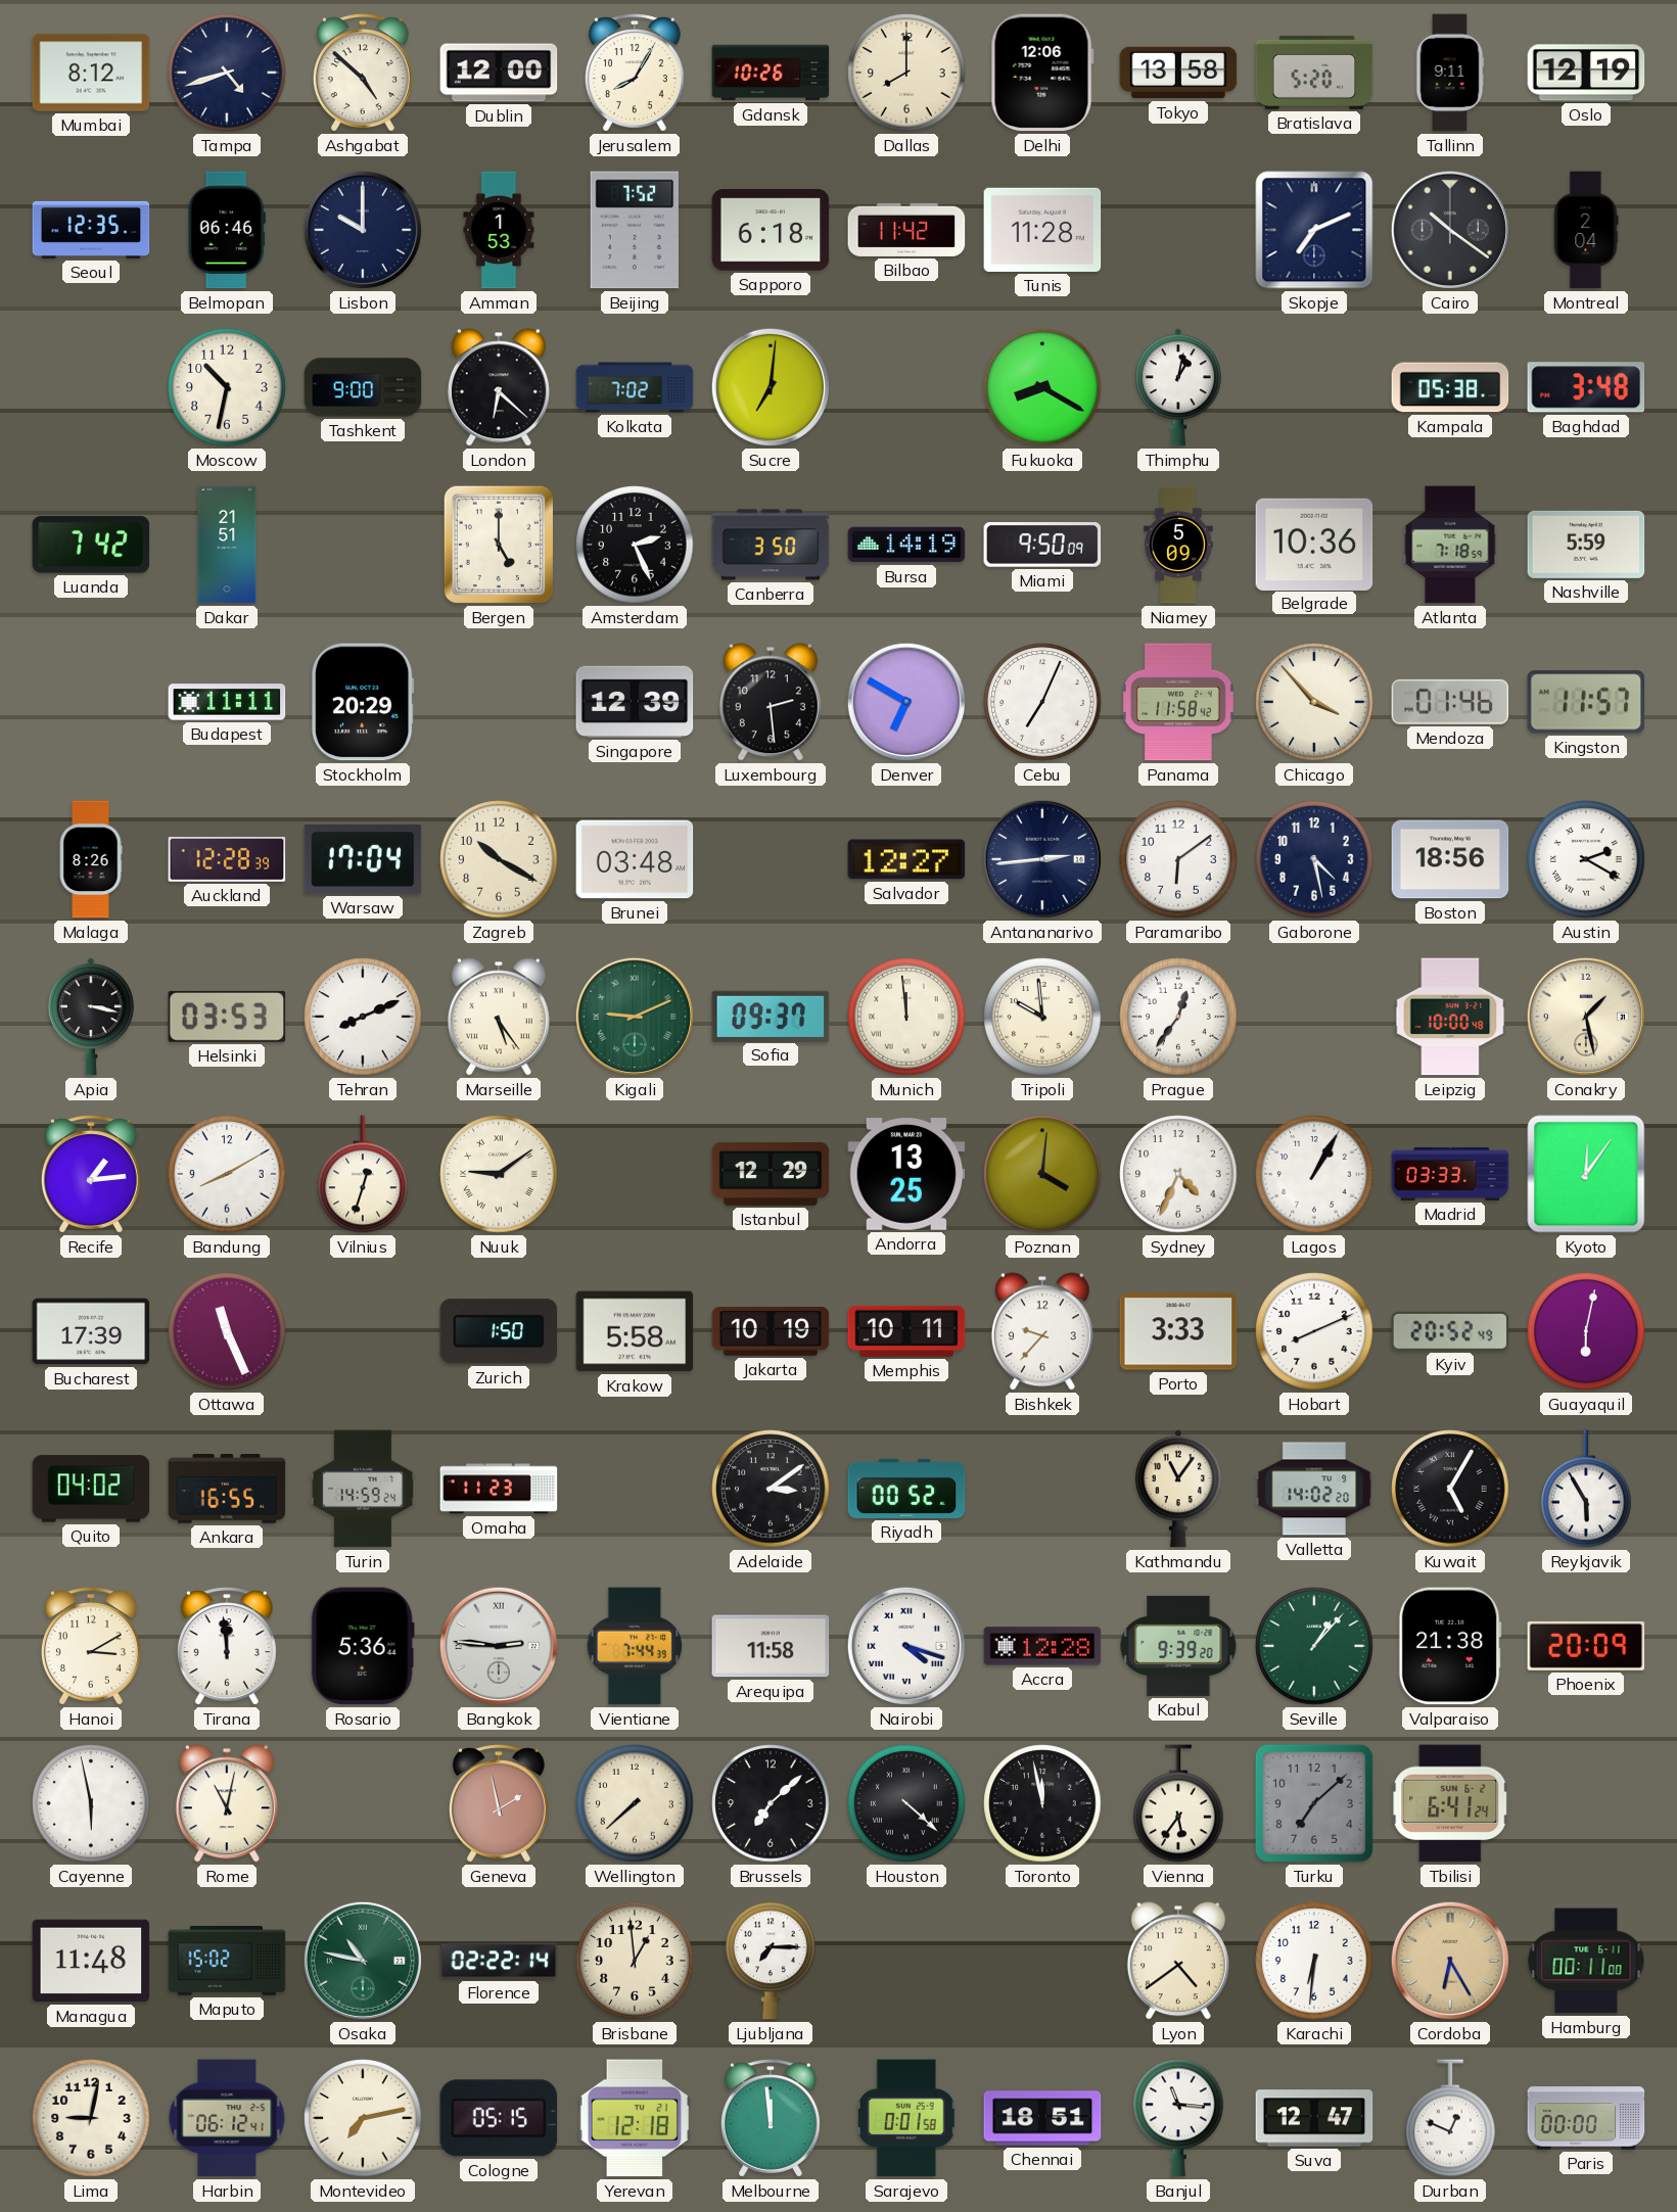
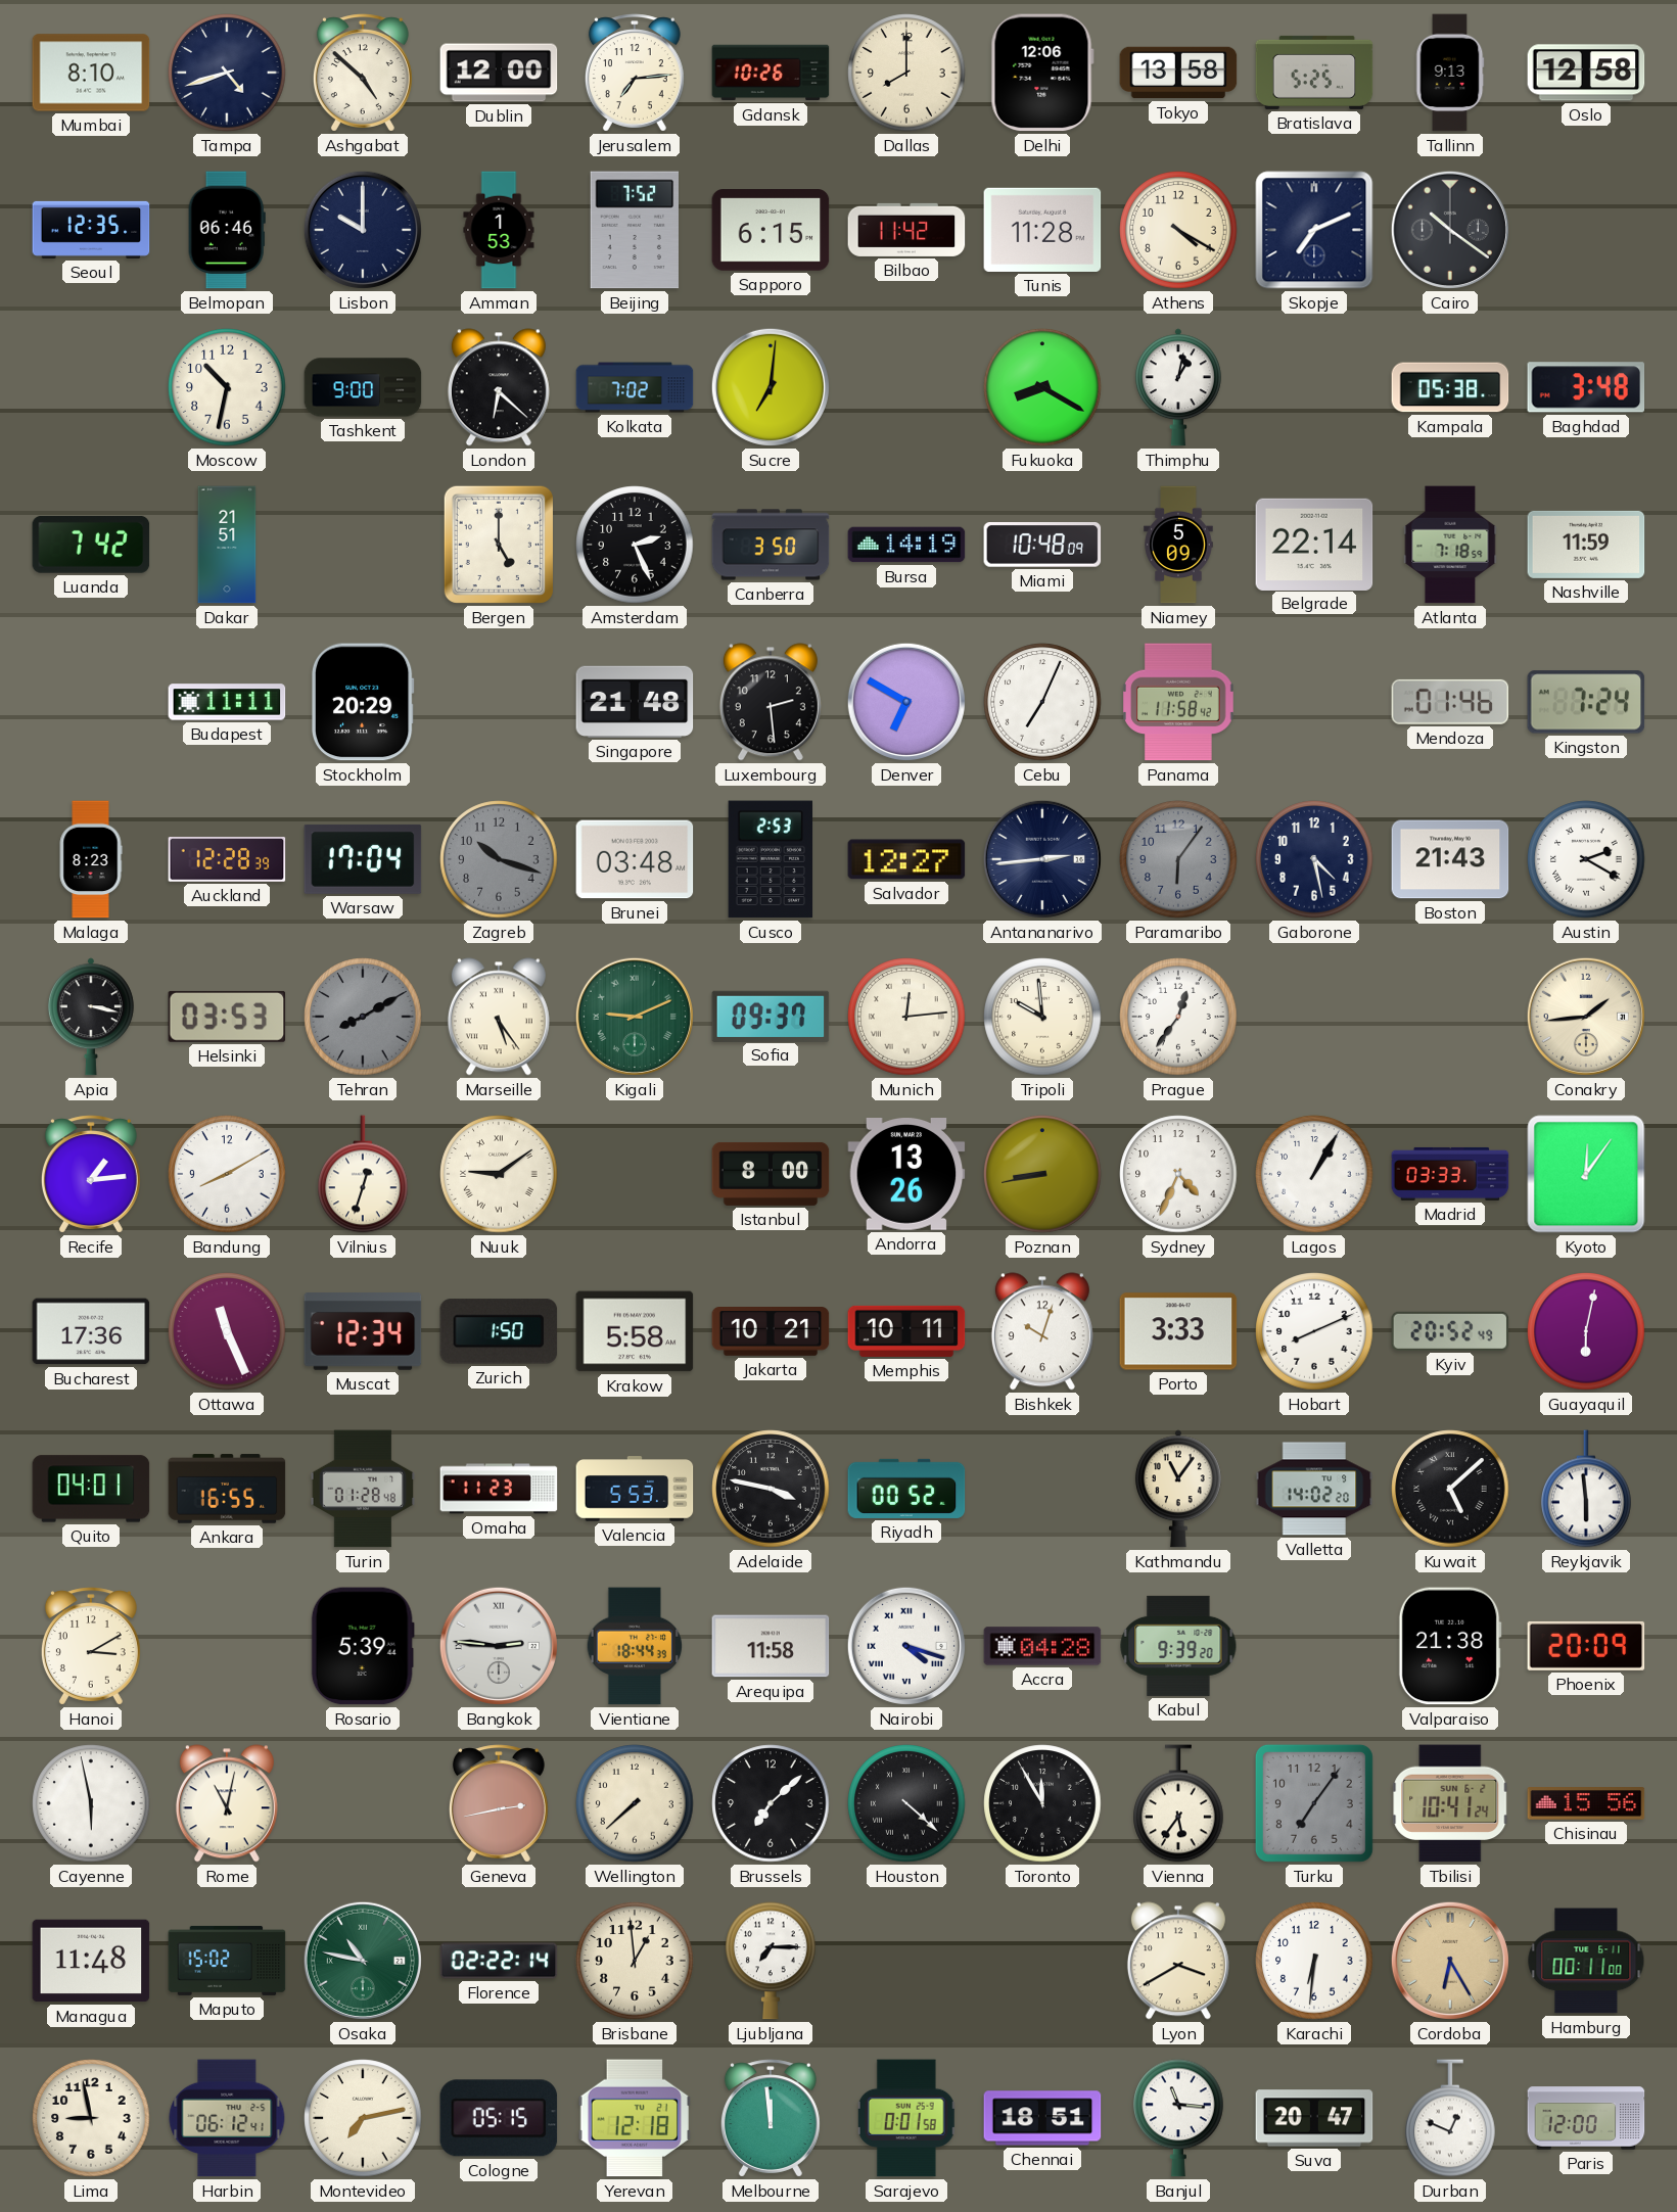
Mumbai: 8:12 -> 8:10 (91, 73)
Jerusalem: 8:05 -> 7:14 (635, 73)
Bratislava: 5:20 -> 5:25 (1314, 73)
Tallinn: 9:11 -> 9:13 (1450, 73)
Oslo: 12:19 -> 12:58 (1586, 73)
Sapporo: 6:18 -> 6:15 (771, 230)
Athens: none -> 4:20 (1178, 230)
Montreal: 2:04 -> none (1586, 230)
Miami: 9:50 -> 10:48 (1042, 546)
Belgrade: 10:36 -> 22:14 (1314, 544)
Nashville: 5:59 -> 11:59 (1586, 545)
Singapore: 12:39 -> 21:48 (635, 702)
Chicago: 3:53 -> none (1314, 702)
Kingston: 11:57 -> 7:24 (1586, 702)
Malaga: 8:26 -> 8:23 (91, 859)
Zagreb: 10:20 -> 10:18 (499, 859)
Zagreb dial: cream -> grey (499, 859)
Cusco: none -> 2:53 (770, 859)
Paramaribo: 6:09 -> 6:06 (1178, 859)
Paramaribo dial: white -> grey (1178, 859)
Boston: 18:56 -> 21:43 (1450, 859)
Tehran: 8:11 -> 8:10 (363, 1017)
Tehran dial: white -> grey (363, 1017)
Munich: 11:59 -> 12:14 (906, 1017)
Leipzig: 10:00 -> none (1450, 1017)
Conakry: 1:28 -> 1:44 (1586, 1017)
Istanbul: 12:29 -> 8:00 (771, 1174)
Andorra: 13:25 -> 13:26 (906, 1175)
Poznan: 4:01 -> 8:43 (1042, 1174)
Bucharest: 17:39 -> 17:36 (91, 1331)
Muscat: none -> 12:34 (363, 1331)
Jakarta: 10:19 -> 10:21 (771, 1332)
Bishkek: 9:37 -> 10:03 (1042, 1331)
Quito: 04:02 -> 04:01 (91, 1489)
Turin: 14:59 -> 01:28 (363, 1489)
Valencia: none -> 5:53 (635, 1489)
Adelaide: 3:09 -> 3:47 (771, 1489)
Kuwait: 5:05 -> 5:08 (1450, 1489)
Reykjavik: 5:55 -> 5:59 (1586, 1489)
Tirana: 11:59 -> none (227, 1646)
Rosario: 5:36 -> 5:39 (363, 1646)
Vientiane: 7:44 -> 18:44 (635, 1646)
Accra: 12:28 -> 04:28 (1042, 1646)
Seville: 1:07 -> none (1314, 1646)
Geneva: 1:58 -> 2:43 (499, 1803)
Toronto: 11:58 -> 11:55 (1042, 1803)
Turku: 7:08 -> 7:06 (1314, 1803)
Tbilisi: 6:41 -> 10:41 (1451, 1803)
Chisinau: none -> 15:56 (1586, 1804)
Lyon: 4:39 -> 3:40 (1178, 1961)
Lima: 9:02 -> 8:58 (91, 2118)
Suva: 12:47 -> 20:47 (1314, 2118)
Paris: 00:00 -> 12:00 (1586, 2118)
